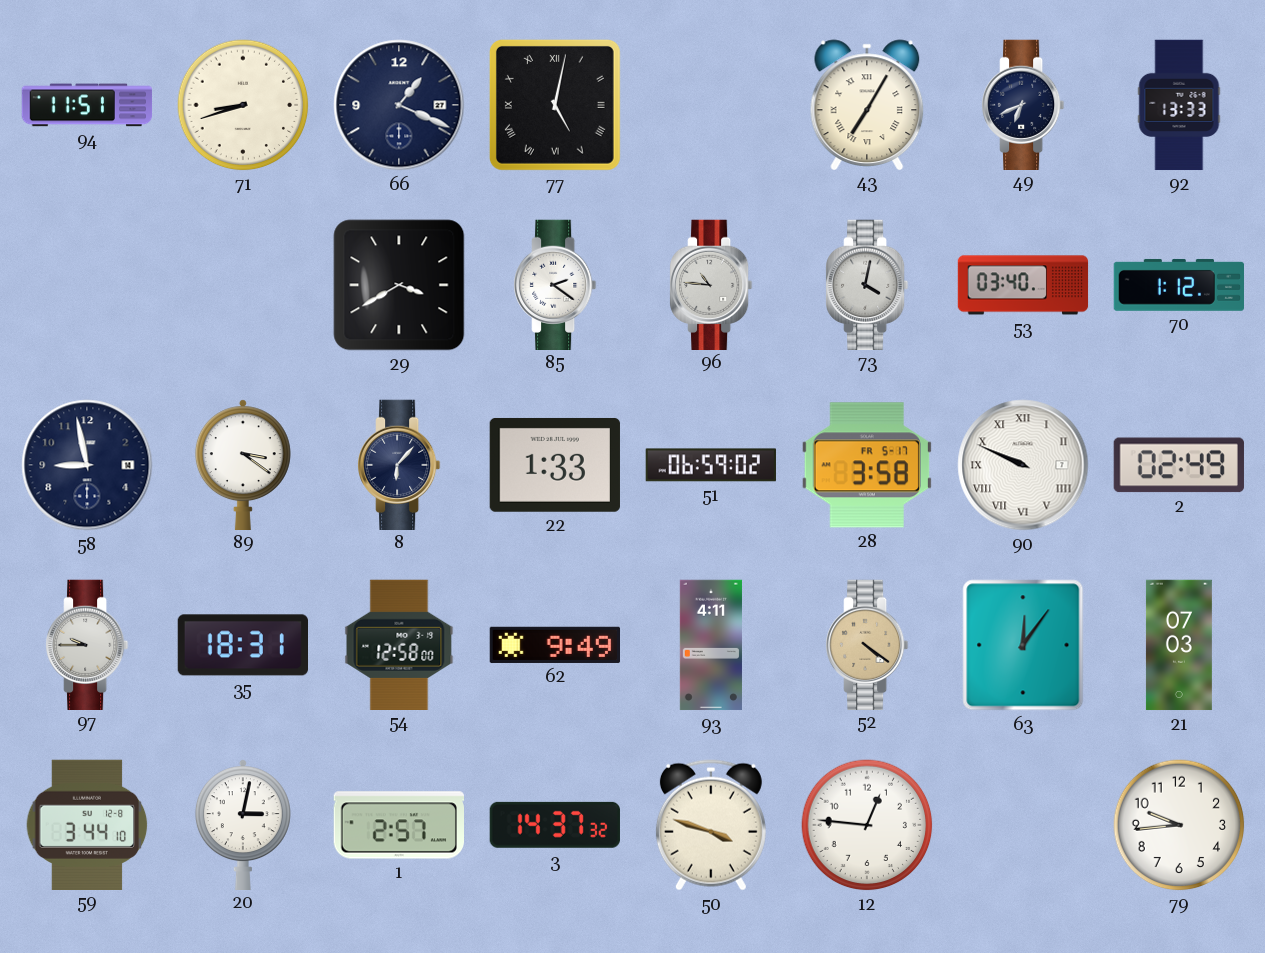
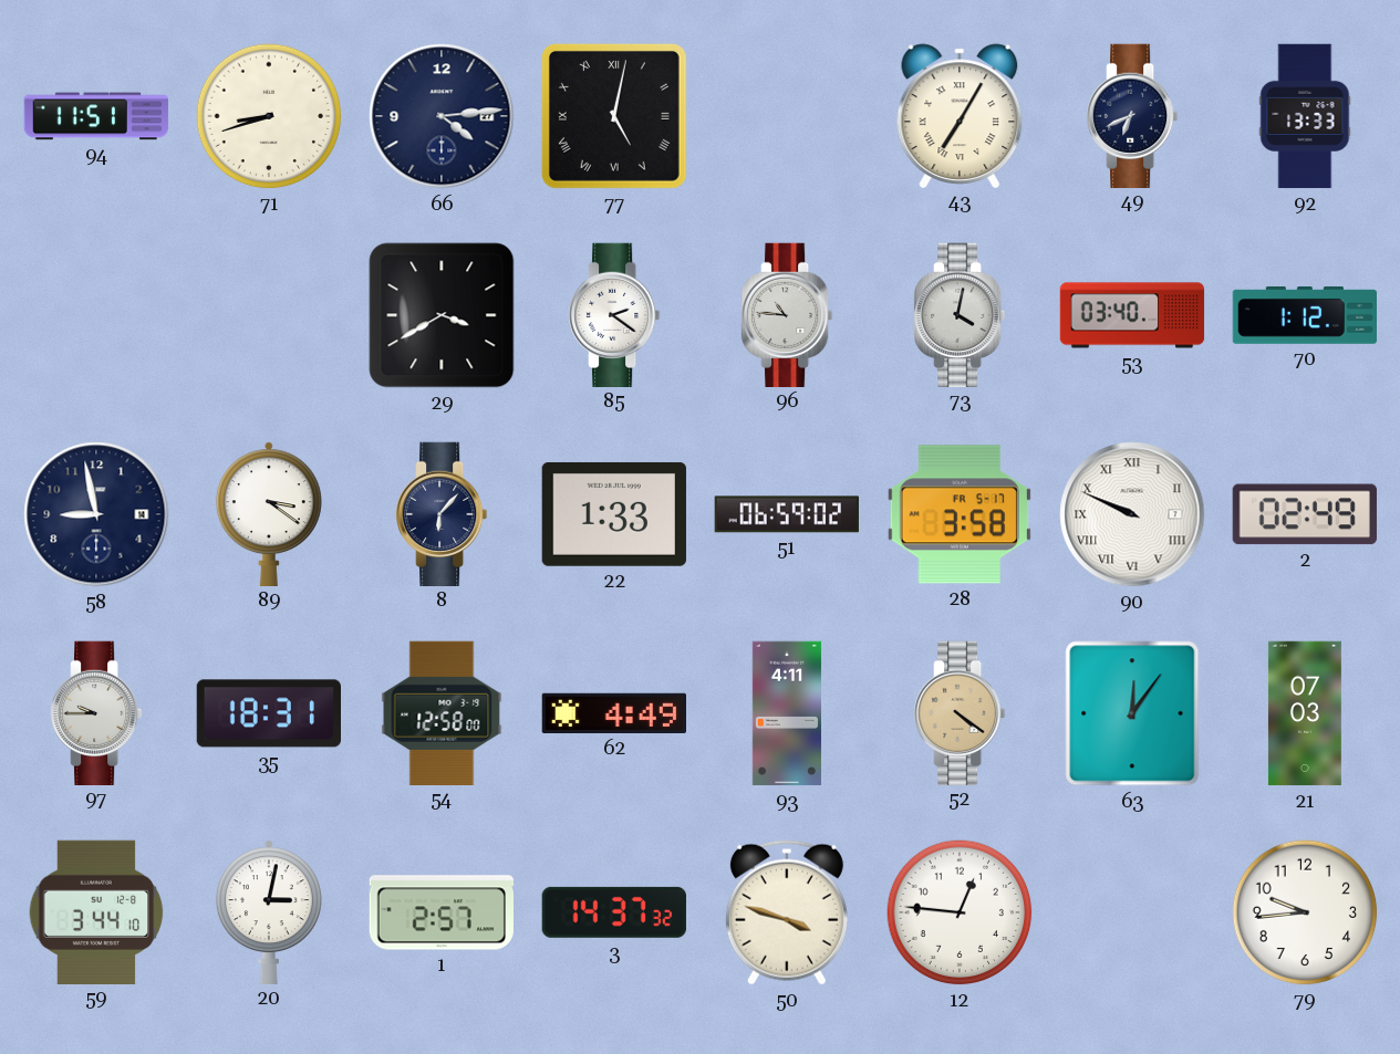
66: 1:19 -> 4:14 (442, 116)
62: 9:49 -> 4:49 (613, 713)
